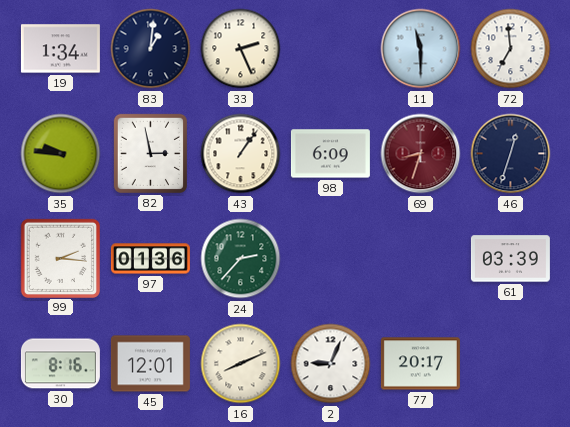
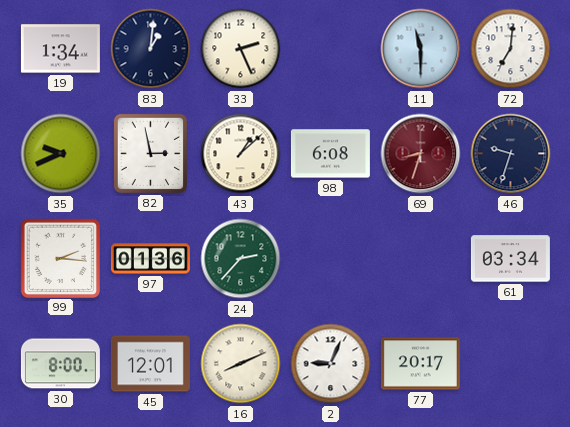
72: 6:59 -> 7:01 (511, 49)
35: 9:46 -> 9:41 (61, 154)
43: 1:06 -> 1:08 (241, 154)
98: 6:09 -> 6:08 (330, 154)
46: 12:33 -> 9:33 (511, 154)
61: 03:39 -> 03:34 (510, 259)
30: 8:16 -> 8:00 (60, 364)
